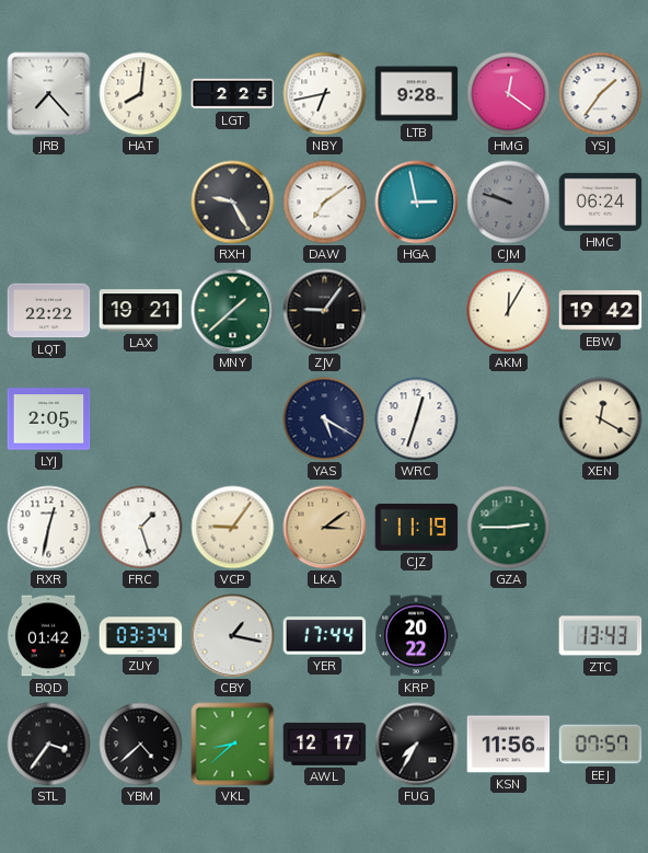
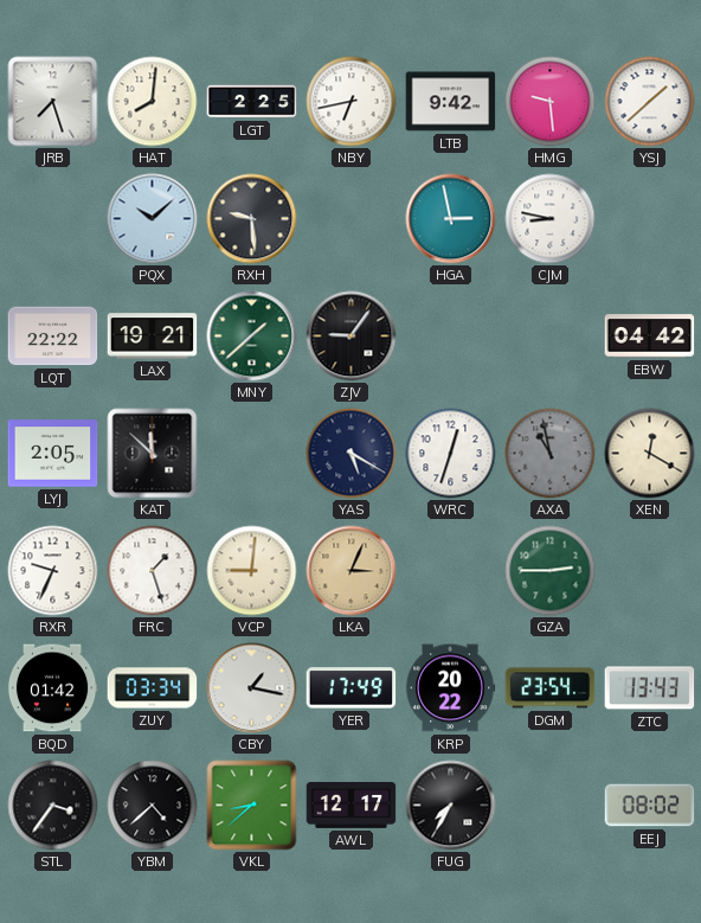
JRB: 7:23 -> 7:27 (53, 102)
LTB: 9:28 -> 9:42 (451, 102)
HMG: 12:21 -> 9:29 (551, 102)
YSJ: 1:36 -> 1:38 (650, 102)
PQX: none -> 10:08 (153, 219)
RXH: 9:25 -> 9:29 (252, 219)
DAW: 7:09 -> none (325, 203)
CJM: 9:48 -> 8:47 (551, 219)
CJM dial: grey -> white (551, 219)
HMC: 06:24 -> none (601, 201)
AKM: 12:05 -> none (509, 311)
EBW: 19:42 -> 04:42 (650, 336)
KAT: none -> 11:52 (153, 454)
AXA: none -> 10:58 (551, 454)
RXR: 12:32 -> 9:34 (53, 571)
VCP: 9:06 -> 9:01 (252, 571)
LKA: 3:09 -> 3:04 (352, 571)
CJZ: 11:19 -> none (417, 527)
YER: 17:44 -> 17:49 (352, 688)
DGM: none -> 23:54 (551, 688)
KSN: 11:56 -> none (509, 745)
EEJ: 07:57 -> 08:02 (650, 806)
